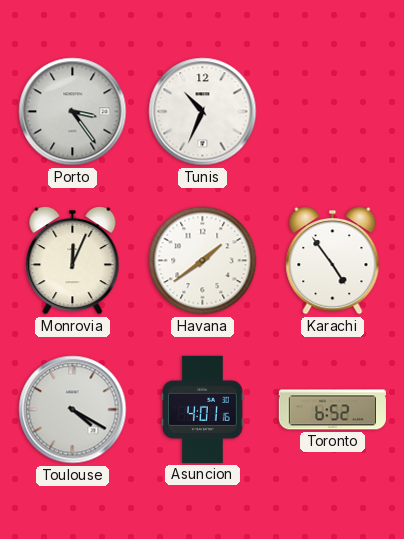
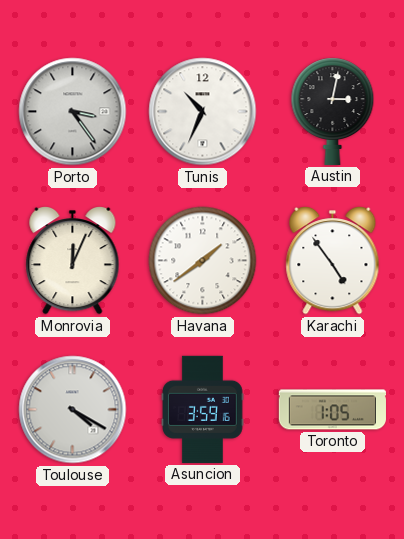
Austin: none -> 3:02 (333, 111)
Asuncion: 4:01 -> 3:59 (203, 409)
Toronto: 6:52 -> 1:05 (332, 410)
